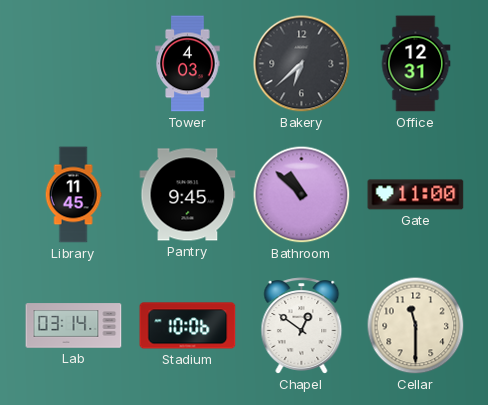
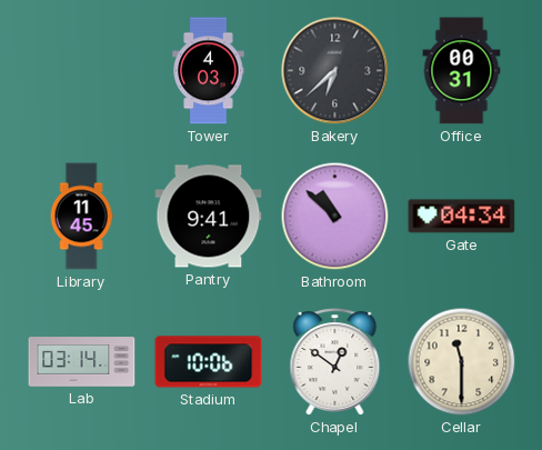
Office: 12:31 -> 00:31 (462, 71)
Pantry: 9:45 -> 9:41 (209, 217)
Gate: 11:00 -> 04:34 (462, 217)
